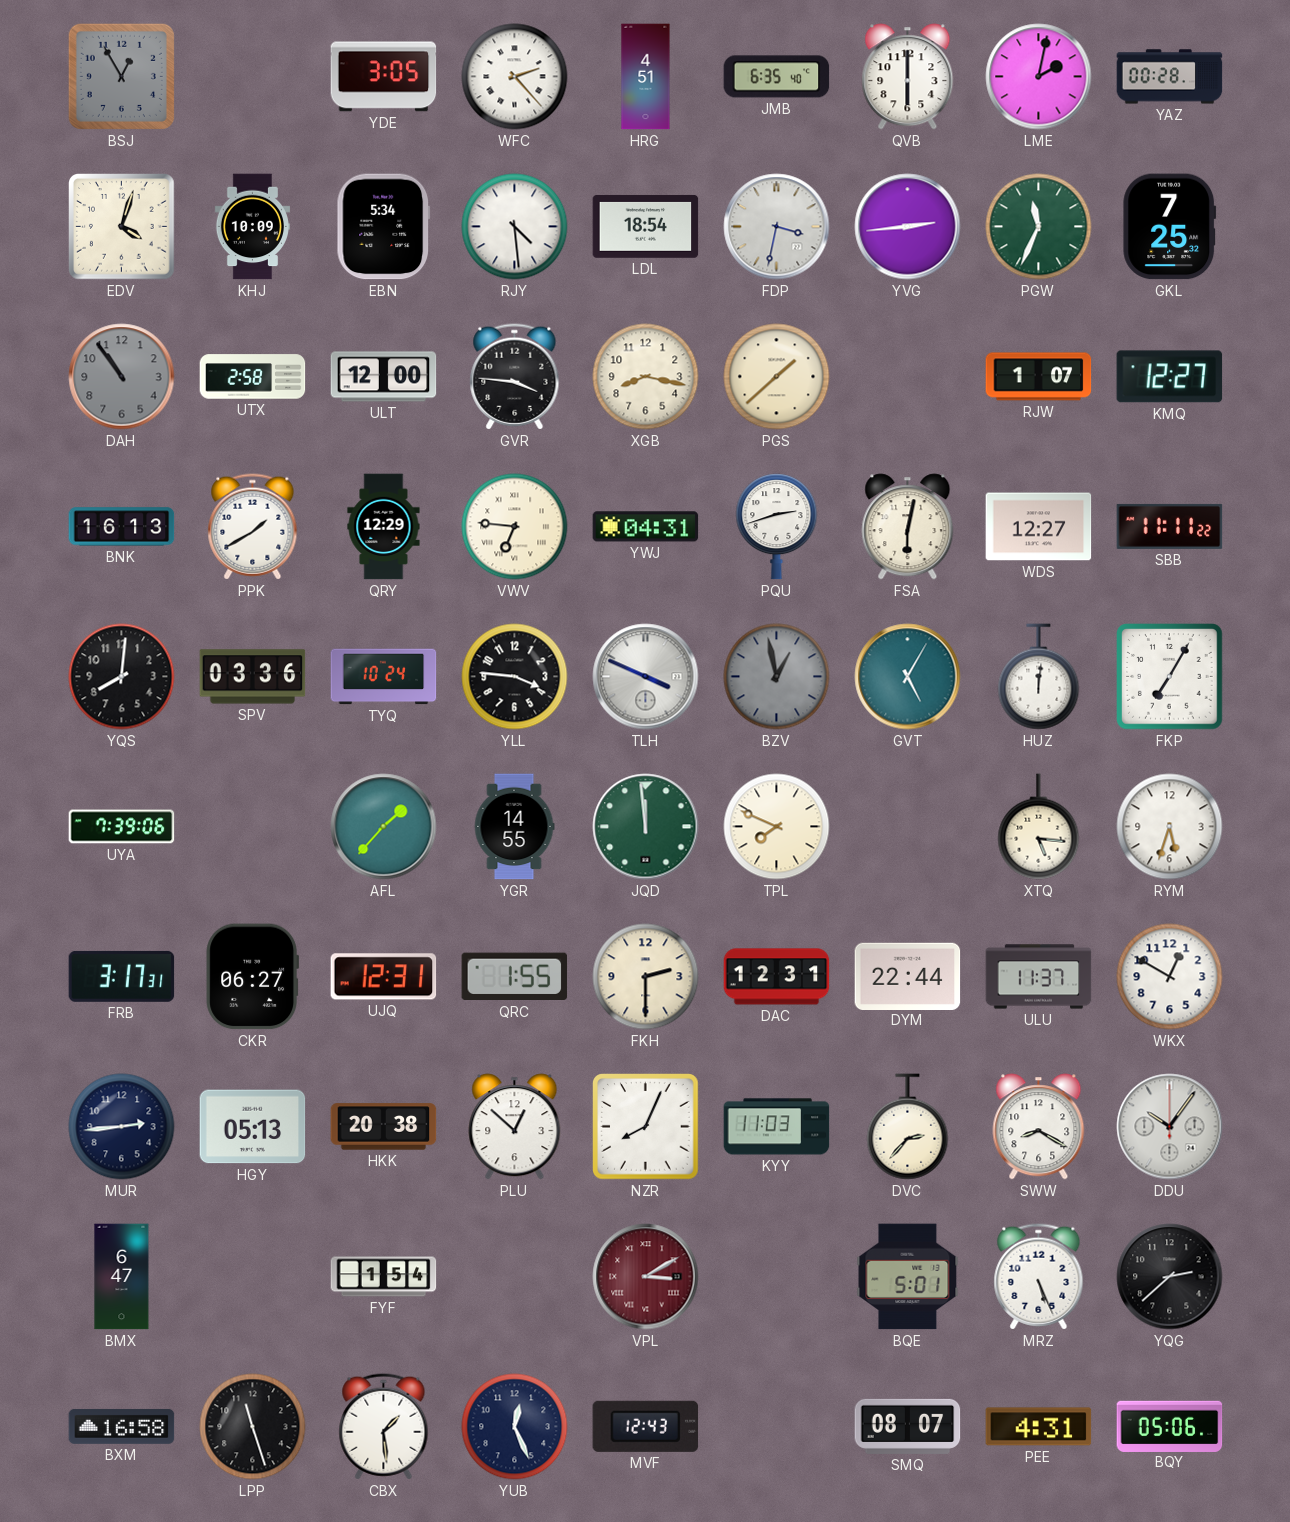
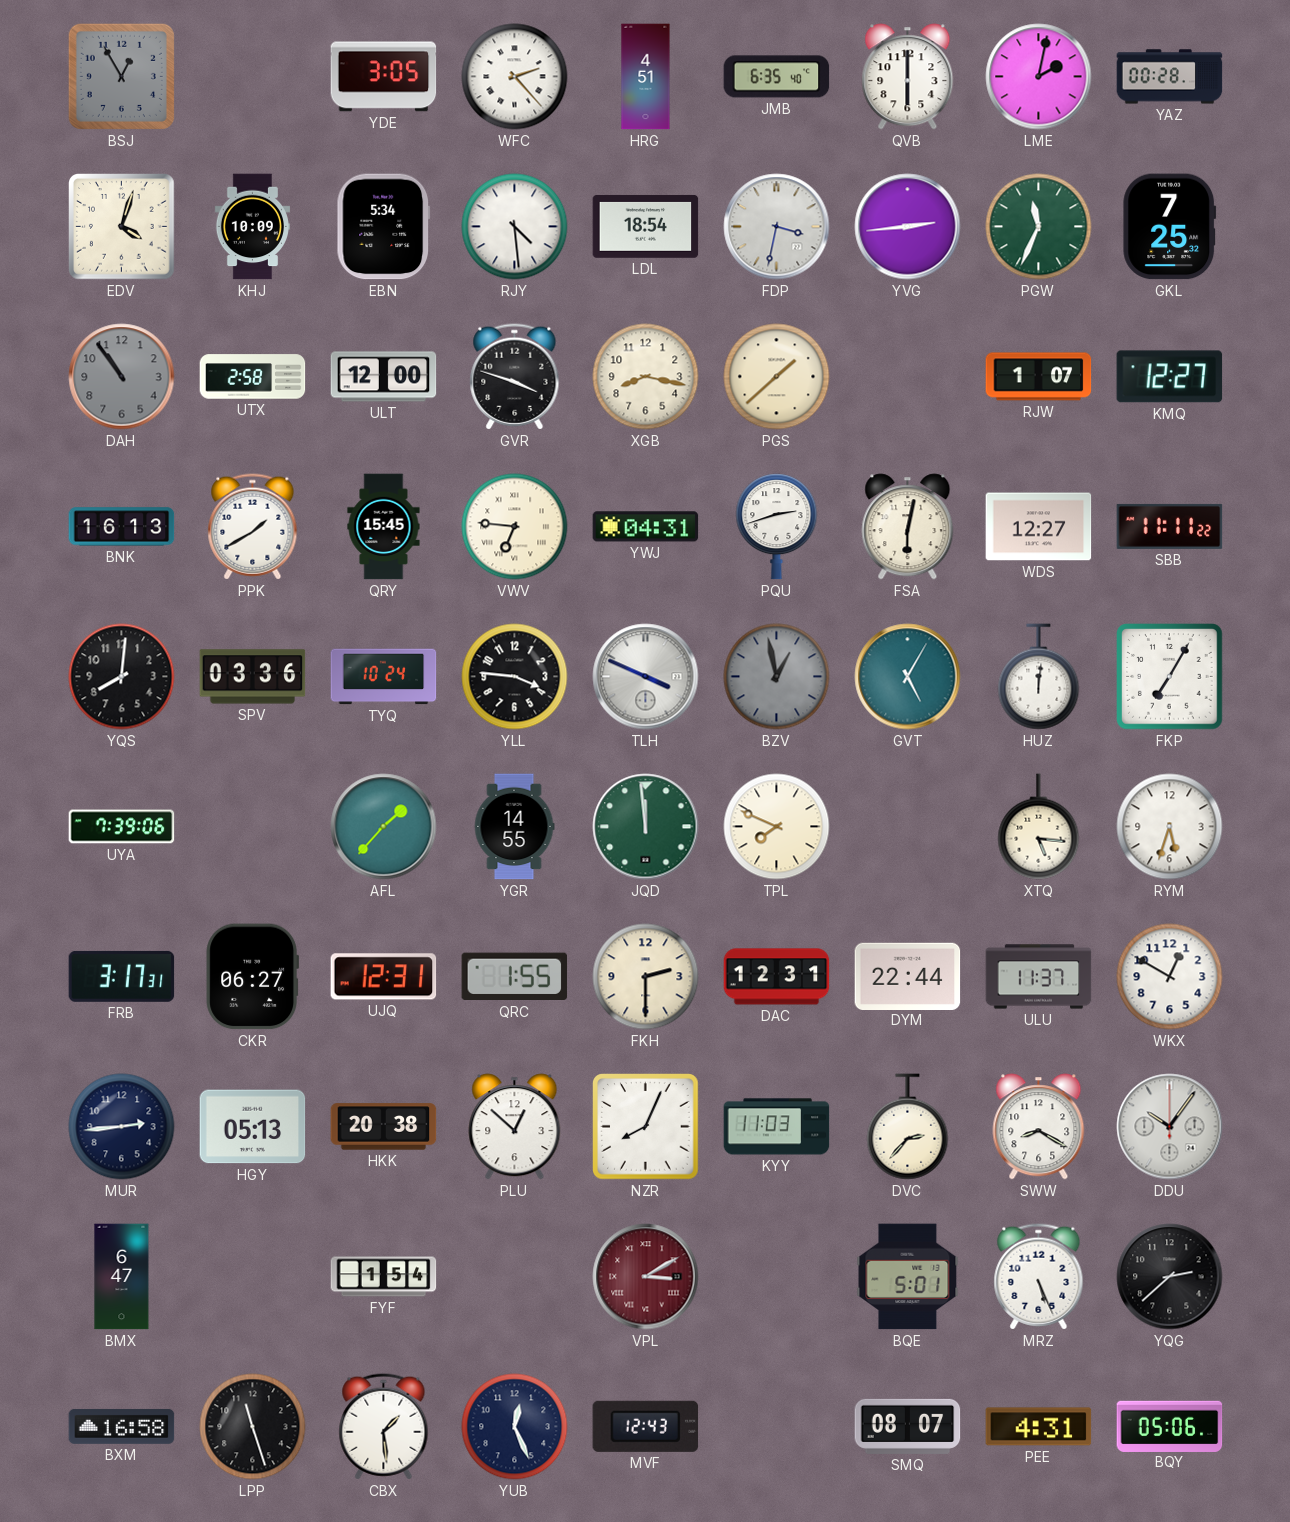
GVR: 3:46 -> 3:48 (515, 377)
QRY: 12:29 -> 15:45 (384, 527)
